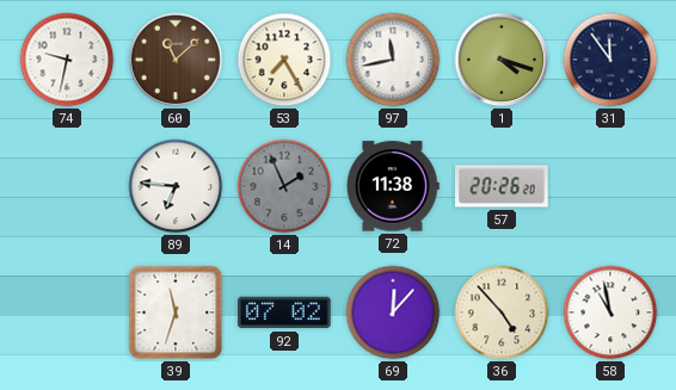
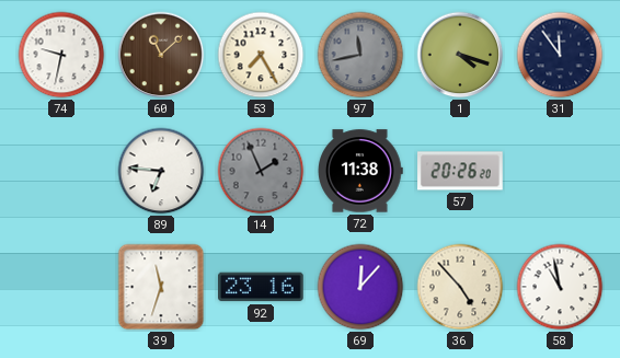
97 dial: white -> grey (360, 55)
92: 07:02 -> 23:16 (262, 287)
